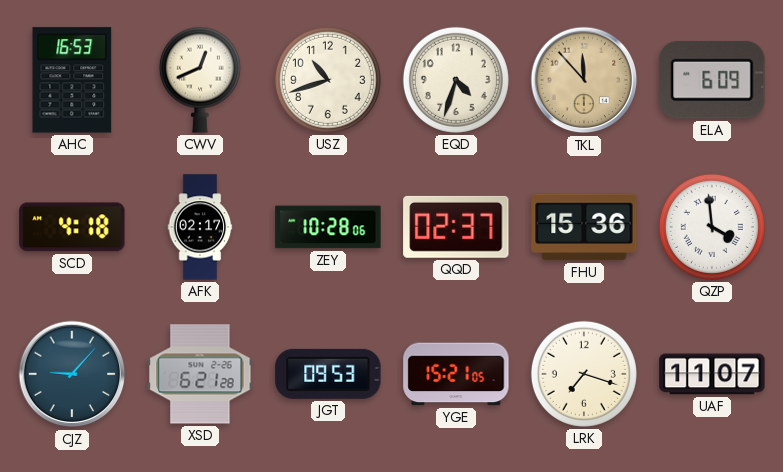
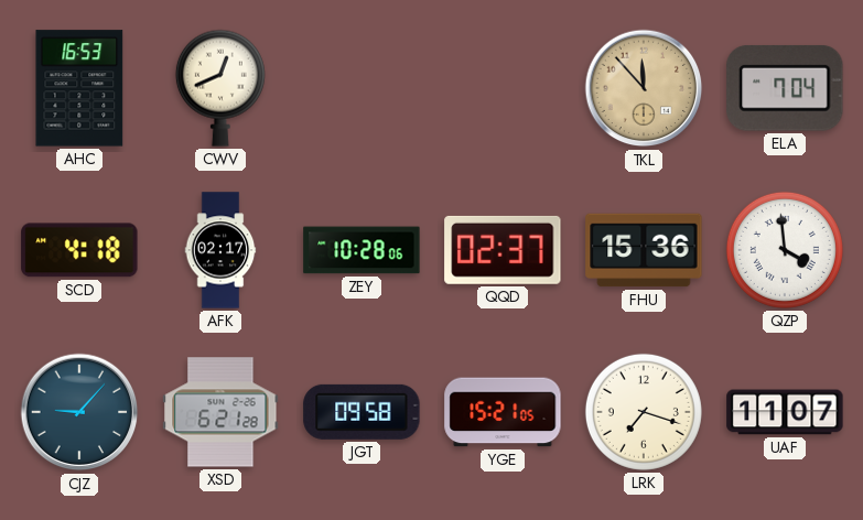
USZ: 10:42 -> none (328, 80)
EQD: 4:33 -> none (456, 80)
ELA: 6:09 -> 7:04 (785, 88)
JGT: 09:53 -> 09:58 (362, 412)
